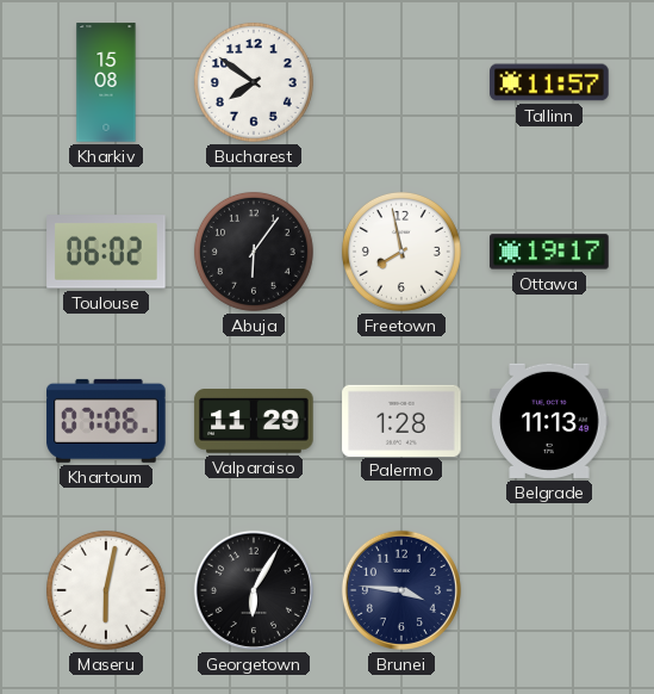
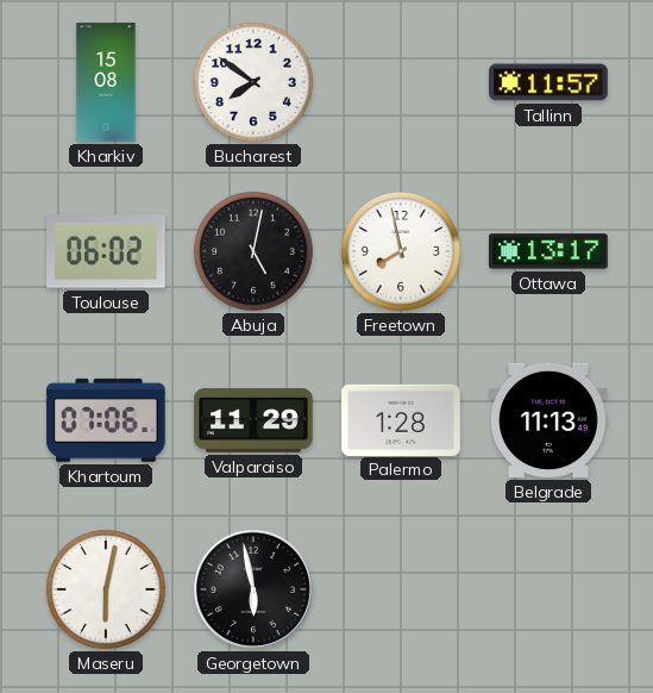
Abuja: 6:06 -> 5:02 (253, 251)
Ottawa: 19:17 -> 13:17 (548, 251)
Georgetown: 6:05 -> 5:58 (253, 589)
Brunei: 3:46 -> none (401, 590)
